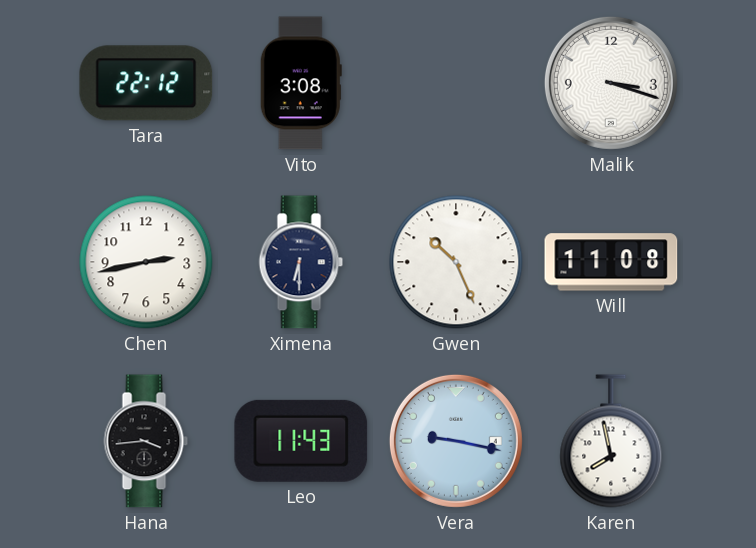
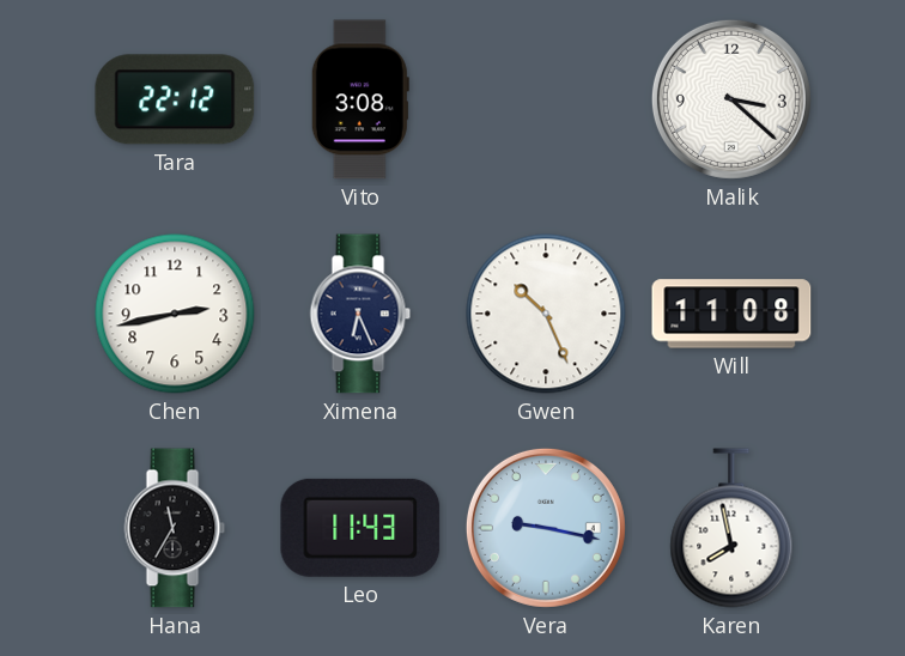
Malik: 3:18 -> 3:22 (731, 99)
Ximena: 6:30 -> 6:26 (360, 314)
Hana: 3:44 -> 11:35 (175, 528)
